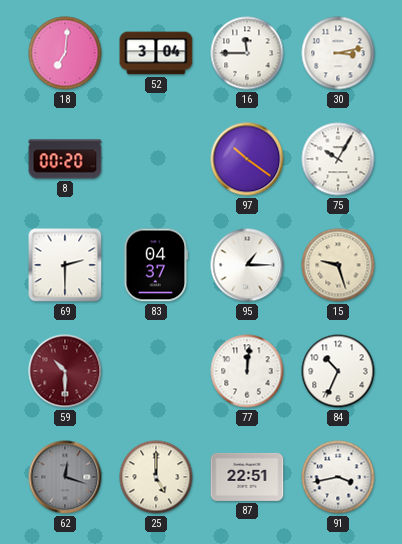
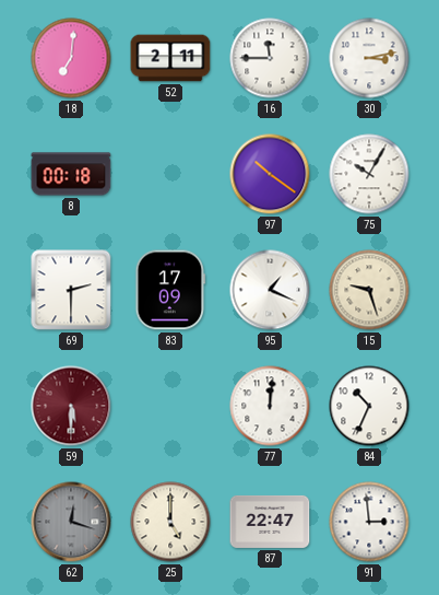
52: 3:04 -> 2:11 (170, 58)
8: 00:20 -> 00:18 (71, 174)
83: 04:37 -> 17:09 (170, 290)
95: 1:15 -> 1:19 (270, 290)
59: 10:30 -> 5:30 (71, 406)
87: 22:51 -> 22:47 (270, 522)
91: 3:43 -> 2:59 (369, 522)
